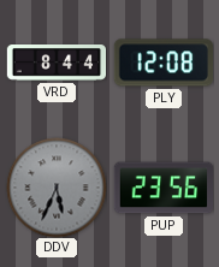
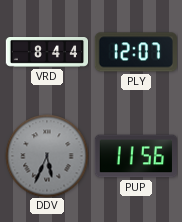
PLY: 12:08 -> 12:07 (136, 52)
PUP: 23:56 -> 11:56 (135, 156)
